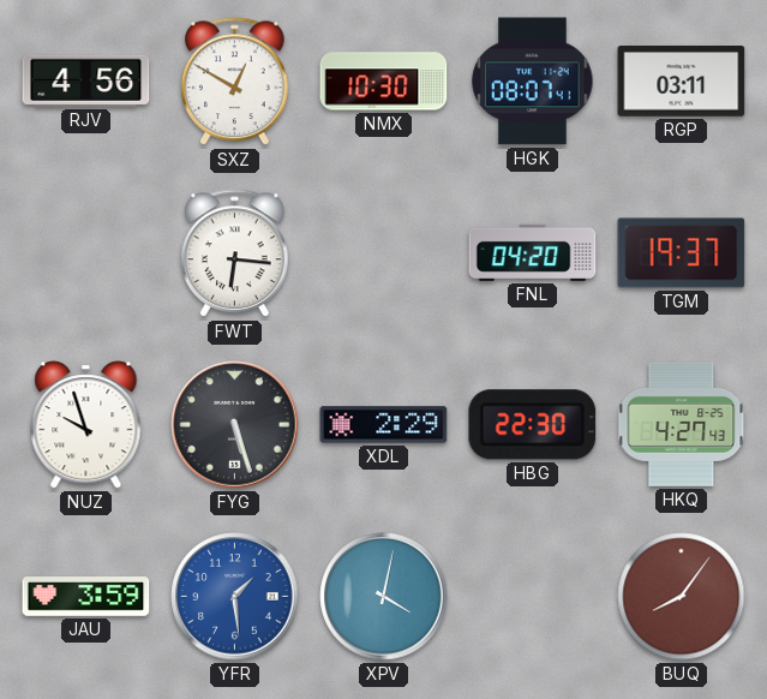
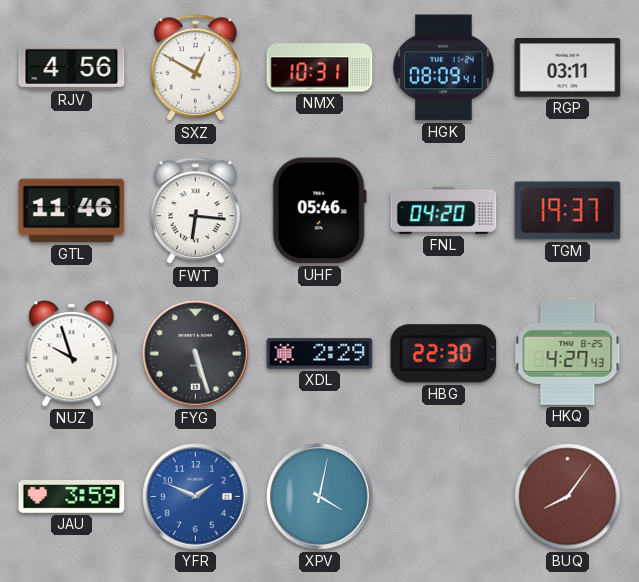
NMX: 10:30 -> 10:31 (320, 68)
HGK: 08:07 -> 08:09 (444, 68)
GTL: none -> 11:46 (72, 211)
UHF: none -> 05:46 (319, 211)
YFR: 1:29 -> 1:49 (196, 497)
